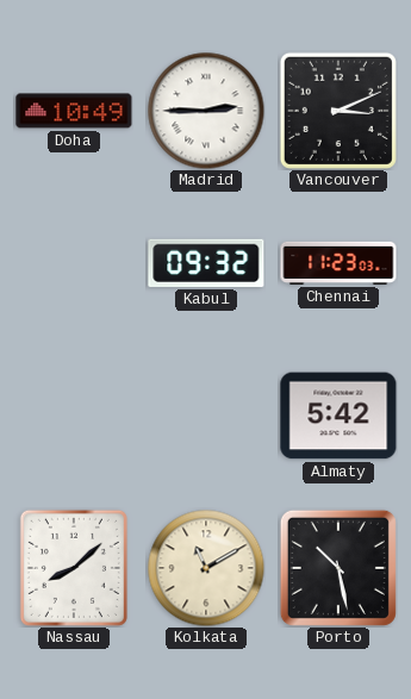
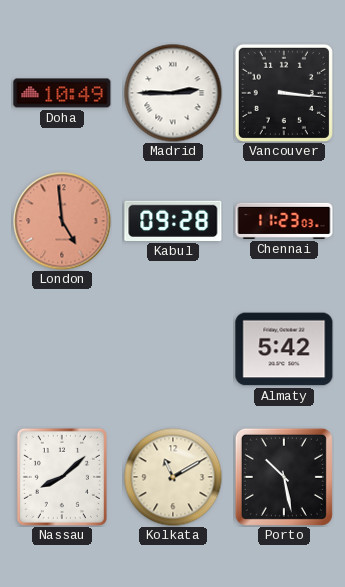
Vancouver: 3:11 -> 3:16 (284, 93)
London: none -> 4:59 (62, 221)
Kabul: 09:32 -> 09:28 (173, 221)
